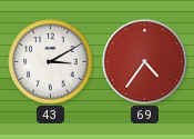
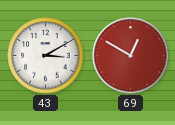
69: 4:36 -> 12:50 (131, 56)
